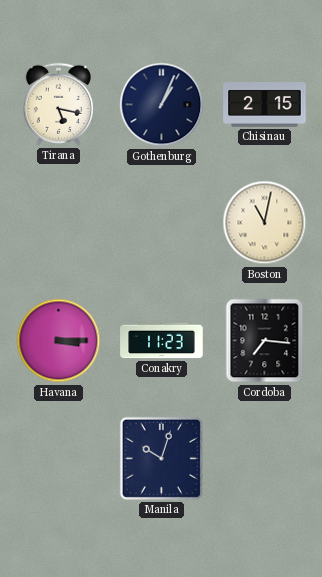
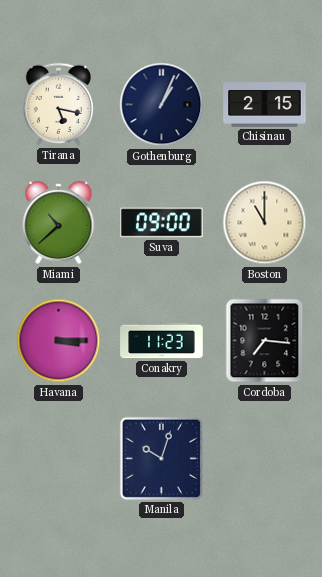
Miami: none -> 10:38 (59, 223)
Suva: none -> 09:00 (162, 223)
Boston: 11:02 -> 11:00 (265, 223)
